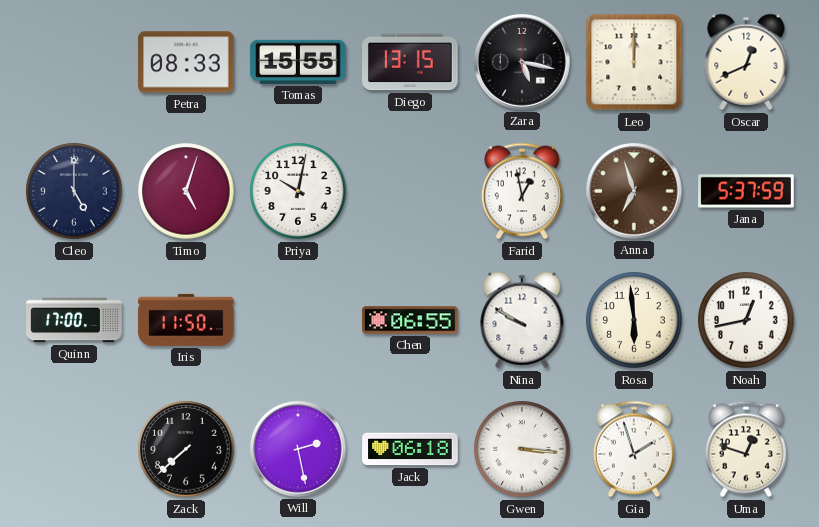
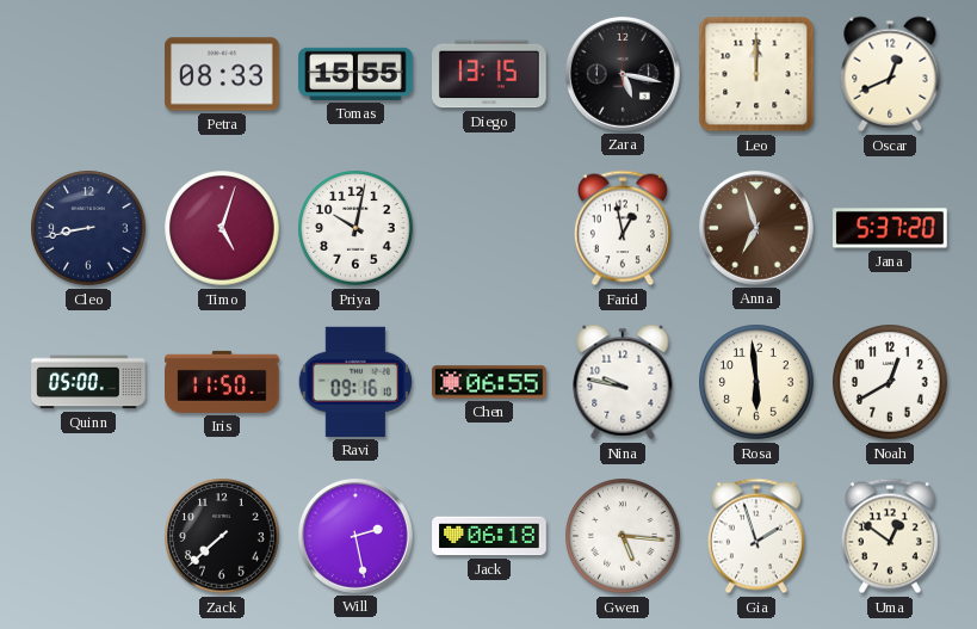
Cleo: 5:00 -> 8:43 (88, 228)
Jana: 5:37:59 -> 5:37:20 (890, 228)
Quinn: 17:00 -> 05:00 (88, 382)
Ravi: none -> 09:16 (354, 382)
Nina: 9:50 -> 9:47 (623, 382)
Noah: 12:43 -> 12:40 (890, 382)
Gwen: 3:16 -> 5:16 (623, 536)
Uma: 12:48 -> 12:51 (890, 536)
